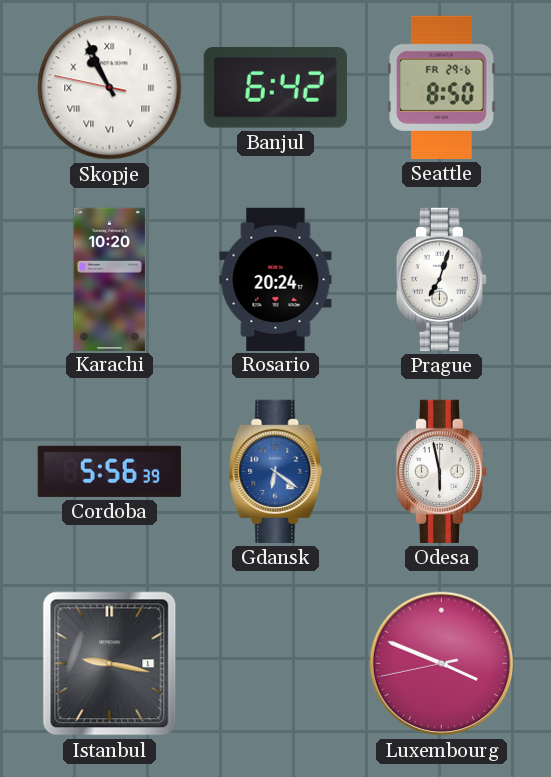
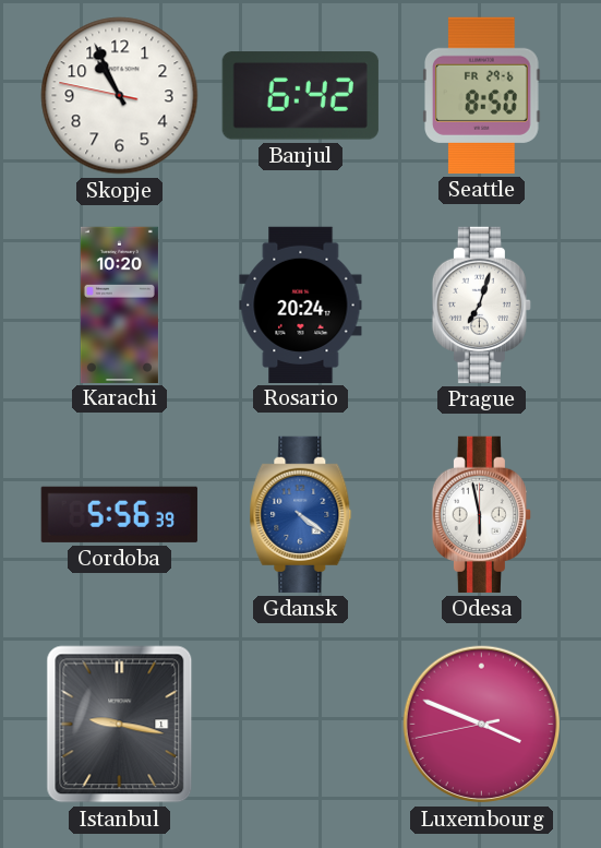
Skopje numerals: Roman -> Arabic (120, 96)
Gdansk: 6:21 -> 4:21 (301, 514)
